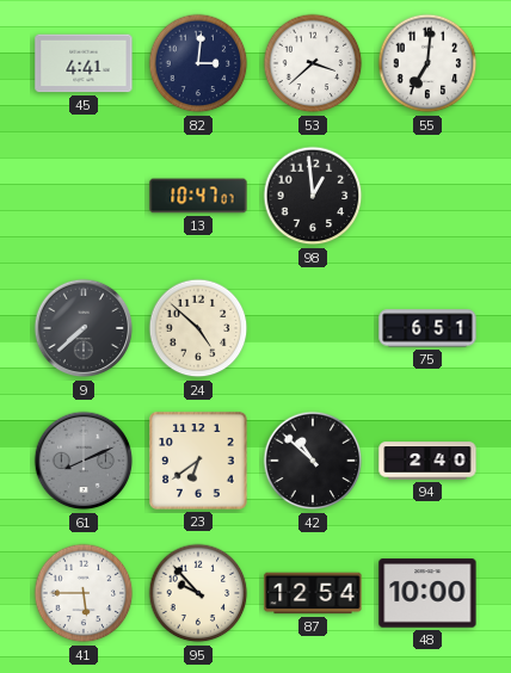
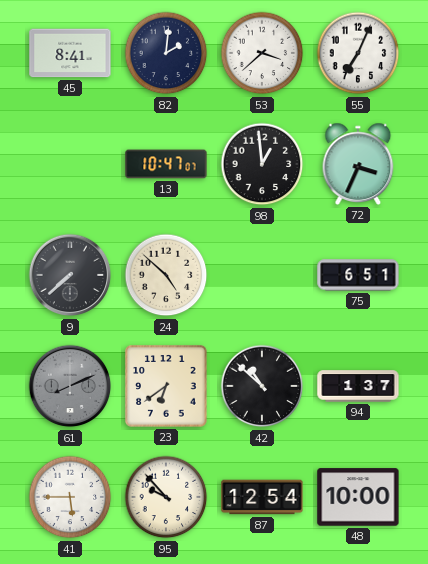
45: 4:41 -> 8:41 (70, 53)
82: 3:01 -> 2:01 (166, 53)
55: 7:01 -> 7:04 (358, 53)
72: none -> 3:34 (358, 164)
94: 2:40 -> 1:37 (358, 386)
